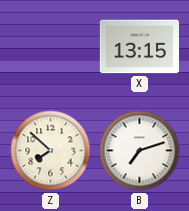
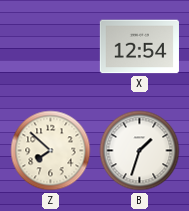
X: 13:15 -> 12:54 (139, 47)
B: 7:12 -> 1:33 (140, 151)
